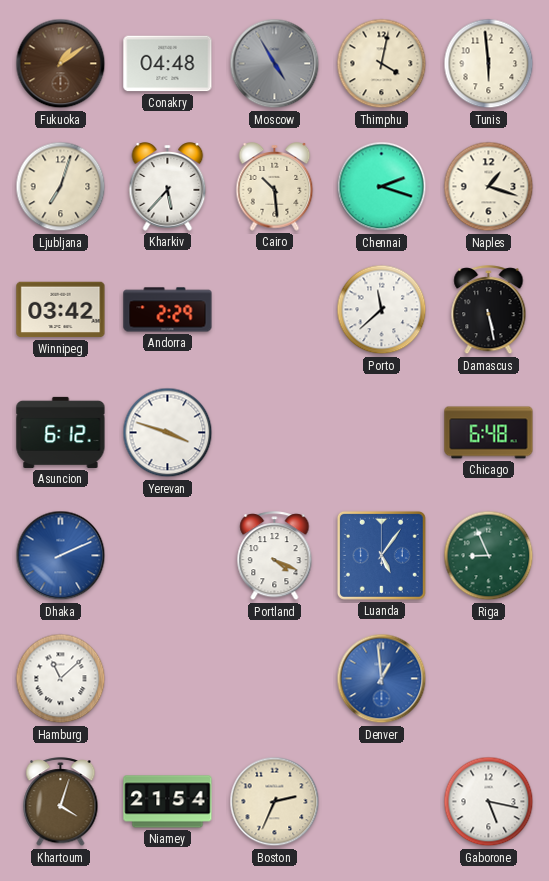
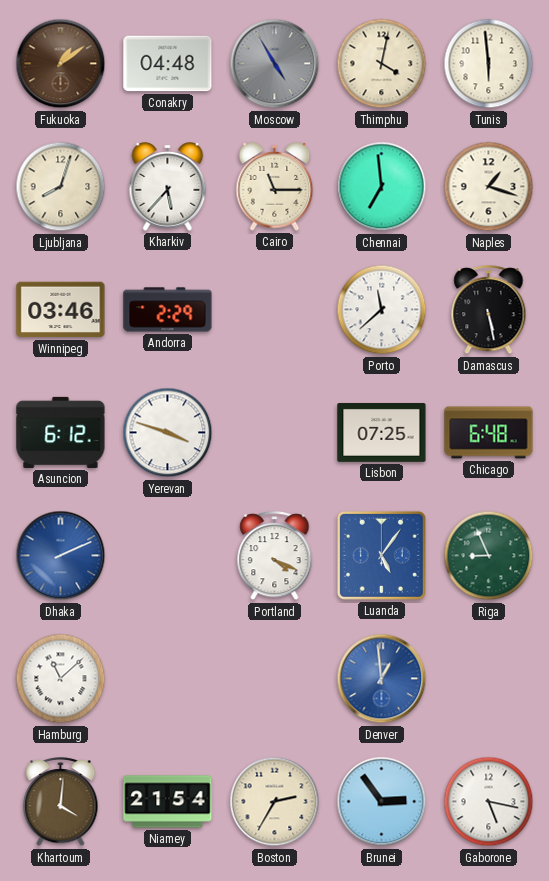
Ljubljana: 7:03 -> 8:03 (61, 187)
Cairo: 10:29 -> 11:15 (275, 187)
Chennai: 2:18 -> 6:59 (382, 187)
Winnipeg: 03:42 -> 03:46 (61, 310)
Lisbon: none -> 07:25 (382, 433)
Khartoum: 4:03 -> 4:01 (61, 802)
Boston: 2:34 -> 2:35 (275, 802)
Brunei: none -> 2:54 (382, 802)
